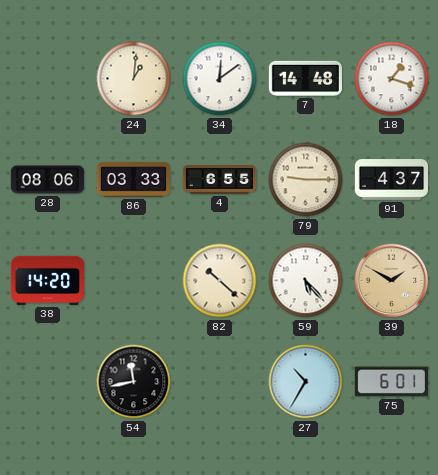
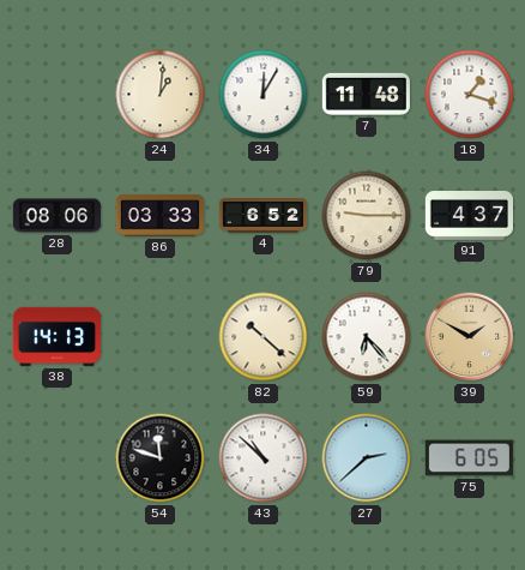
34: 12:09 -> 12:05 (264, 95)
7: 14:48 -> 11:48 (366, 94)
4: 6:55 -> 6:52 (264, 216)
38: 14:20 -> 14:13 (56, 336)
59: 5:23 -> 6:23 (367, 337)
54: 11:43 -> 11:48 (161, 458)
43: none -> 10:52 (264, 458)
27: 10:35 -> 2:38 (367, 458)
75: 6:01 -> 6:05 (469, 458)
